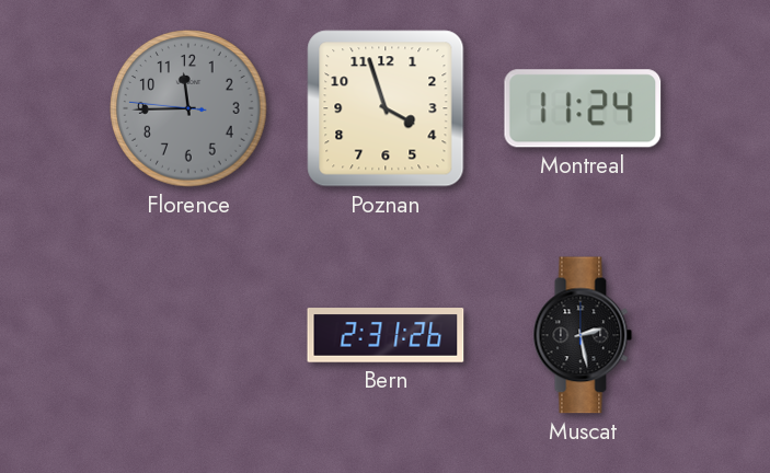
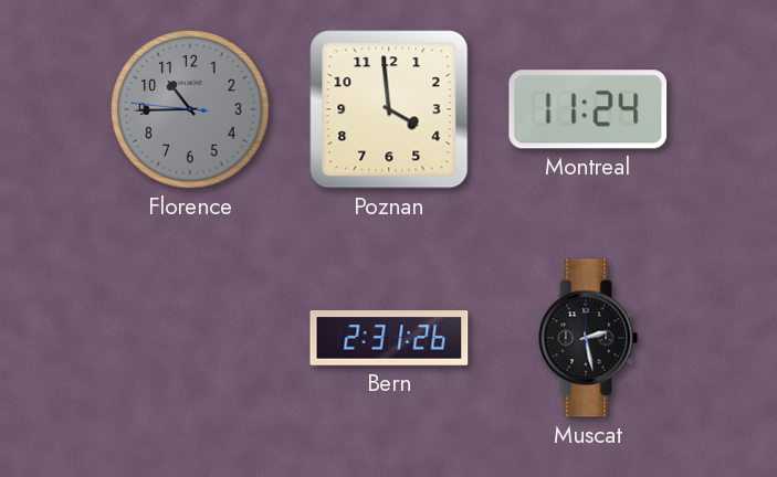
Florence: 11:44 -> 10:44 (190, 109)
Poznan: 3:57 -> 3:59 (389, 109)
